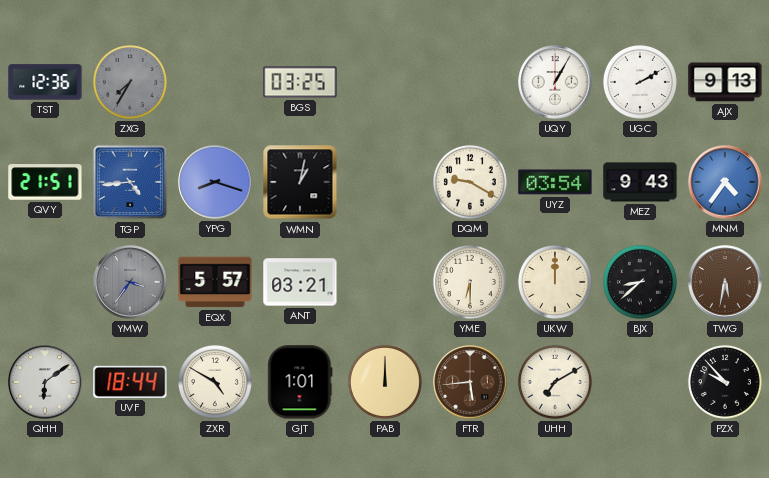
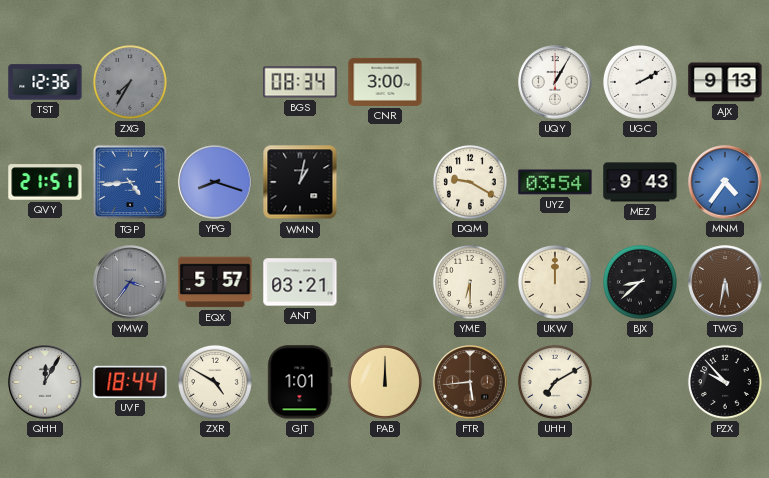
BGS: 03:25 -> 08:34 (300, 82)
CNR: none -> 3:00 (385, 82)
QHH: 6:09 -> 12:05 (45, 382)
